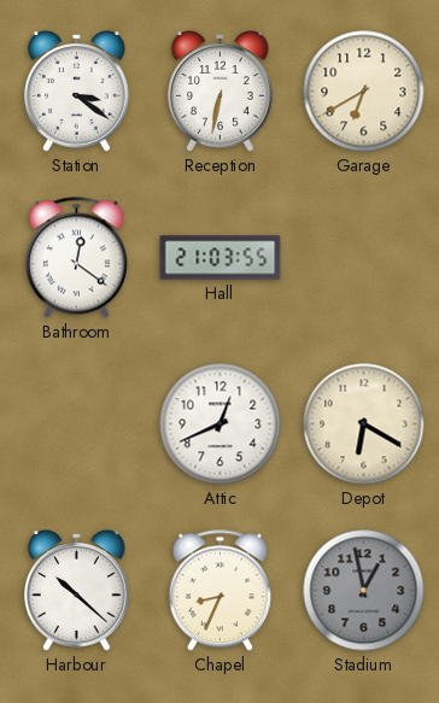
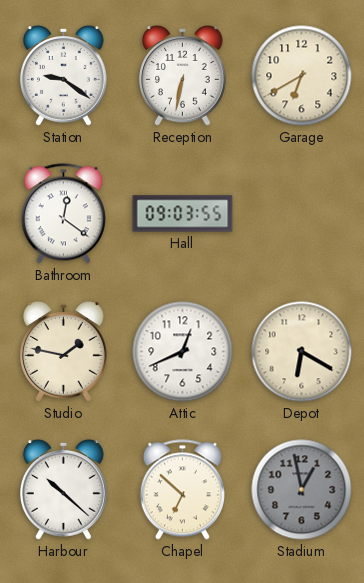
Station: 3:21 -> 9:21 (64, 76)
Hall: 21:03 -> 09:03 (183, 214)
Studio: none -> 1:47 (64, 352)
Chapel: 8:34 -> 6:52 (182, 490)
